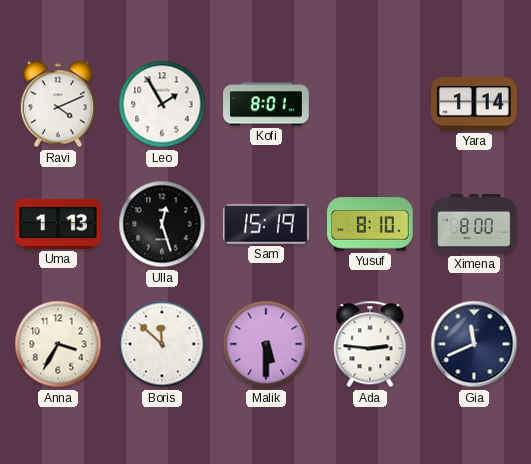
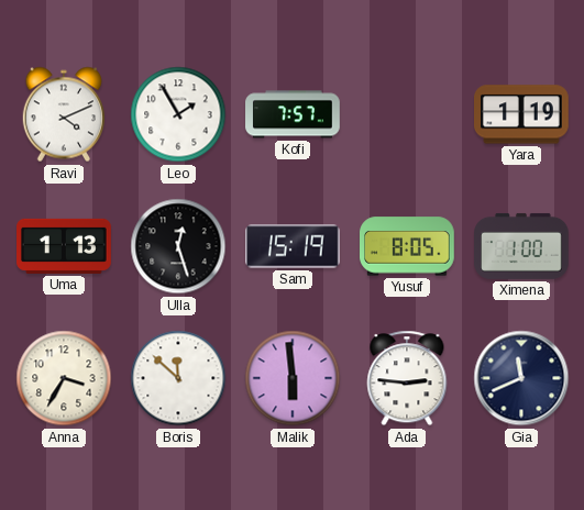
Kofi: 8:01 -> 7:57 (293, 114)
Yara: 1:14 -> 1:19 (522, 114)
Yusuf: 8:10 -> 8:05 (408, 246)
Ximena: 8:00 -> 1:00 (521, 246)
Malik: 5:30 -> 5:59 (293, 378)
